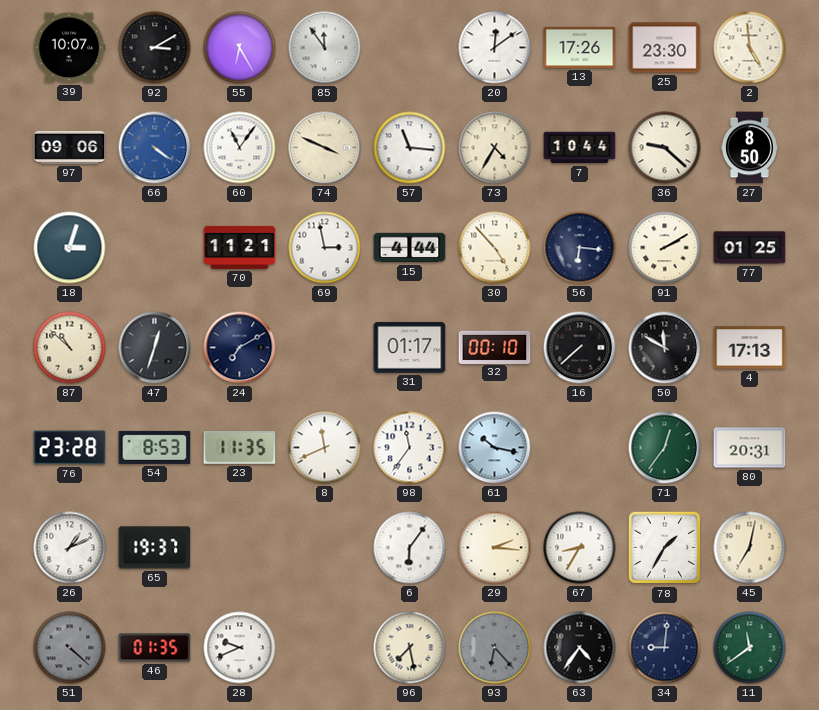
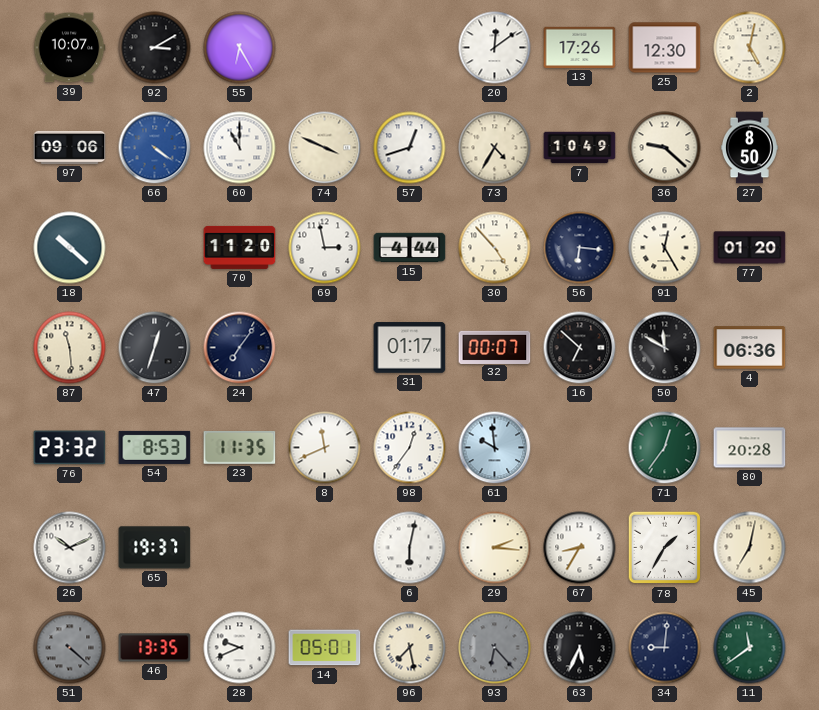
85: 11:54 -> none (325, 48)
25: 23:30 -> 12:30 (665, 48)
2: 4:59 -> 5:02 (750, 48)
60: 11:06 -> 11:00 (240, 148)
57: 11:16 -> 12:42 (410, 148)
7: 10:44 -> 10:49 (580, 148)
18: 3:03 -> 10:22 (70, 248)
70: 11:21 -> 11:20 (240, 247)
91: 2:10 -> 12:25 (665, 248)
77: 01:25 -> 01:20 (750, 248)
87: 10:52 -> 11:29 (70, 348)
24: 7:10 -> 7:06 (240, 348)
32: 00:10 -> 00:07 (495, 347)
16: 7:38 -> 6:52 (580, 348)
4: 17:13 -> 06:36 (750, 348)
76: 23:28 -> 23:32 (70, 448)
98: 11:36 -> 12:36 (410, 448)
61: 10:17 -> 9:59 (495, 448)
80: 20:31 -> 20:28 (750, 448)
26: 1:11 -> 10:11 (70, 548)
6: 6:06 -> 6:02 (410, 548)
46: 01:35 -> 13:35 (155, 648)
14: none -> 05:01 (325, 648)
63: 4:36 -> 5:34 (580, 648)
